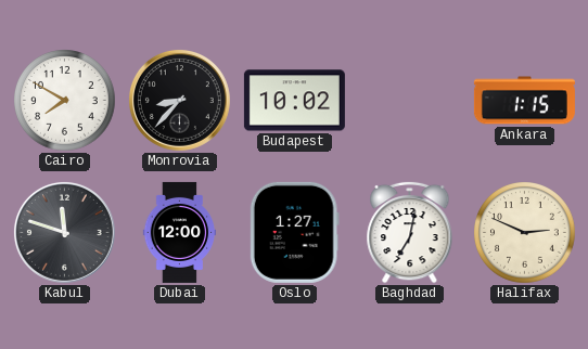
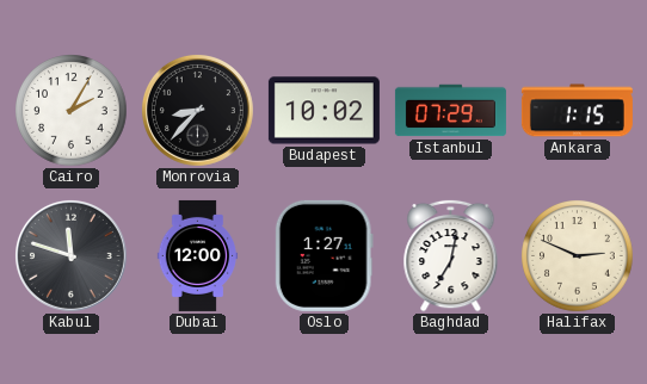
Cairo: 7:50 -> 2:05 (72, 111)
Istanbul: none -> 07:29 (450, 111)
